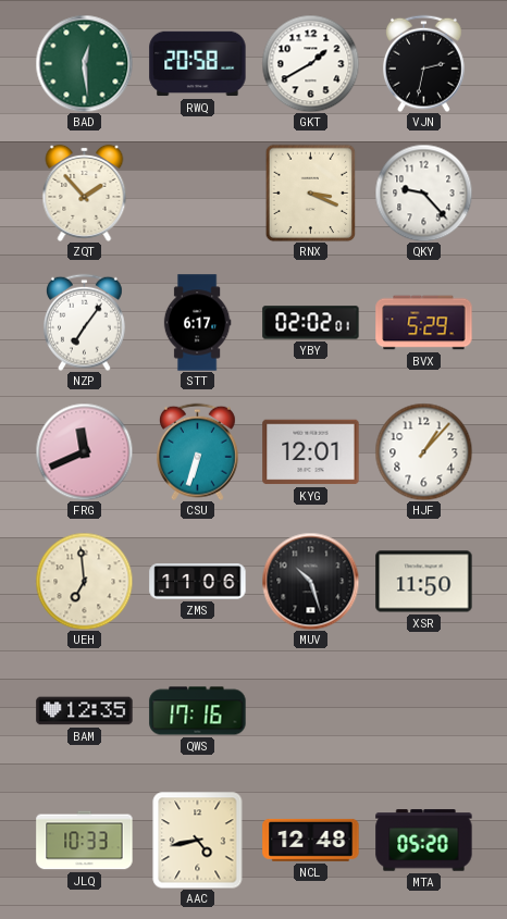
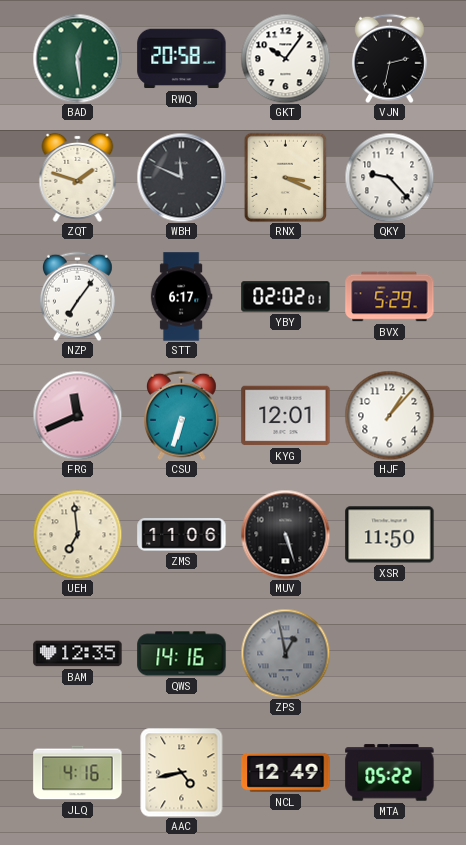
GKT: 1:40 -> 10:06 (285, 58)
ZQT: 1:53 -> 1:48 (78, 177)
WBH: none -> 11:49 (181, 177)
MUV: 10:27 -> 5:27 (285, 534)
QWS: 17:16 -> 14:16 (182, 654)
ZPS: none -> 12:58 (285, 653)
JLQ: 10:33 -> 4:16 (78, 773)
NCL: 12:48 -> 12:49 (286, 772)
MTA: 05:20 -> 05:22 (390, 773)
